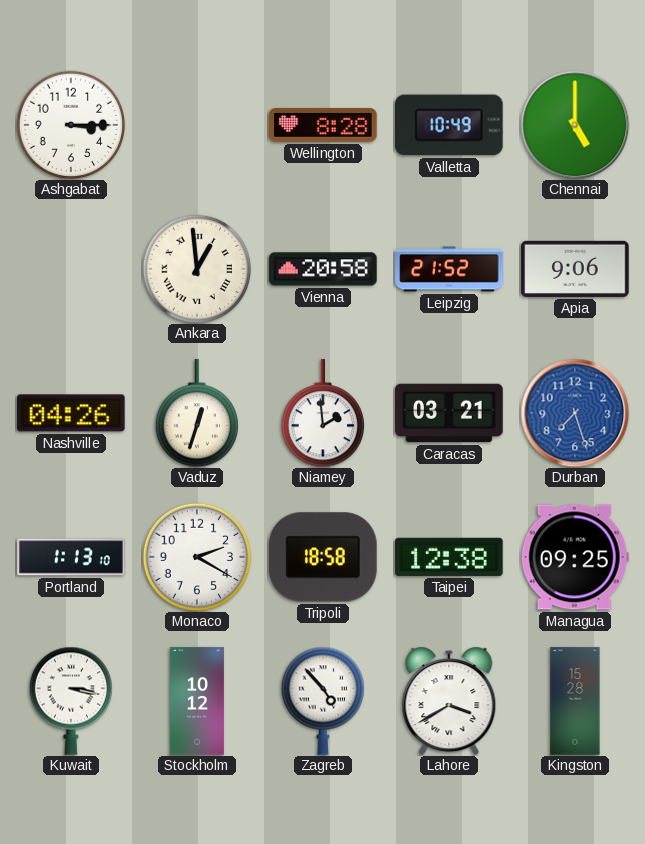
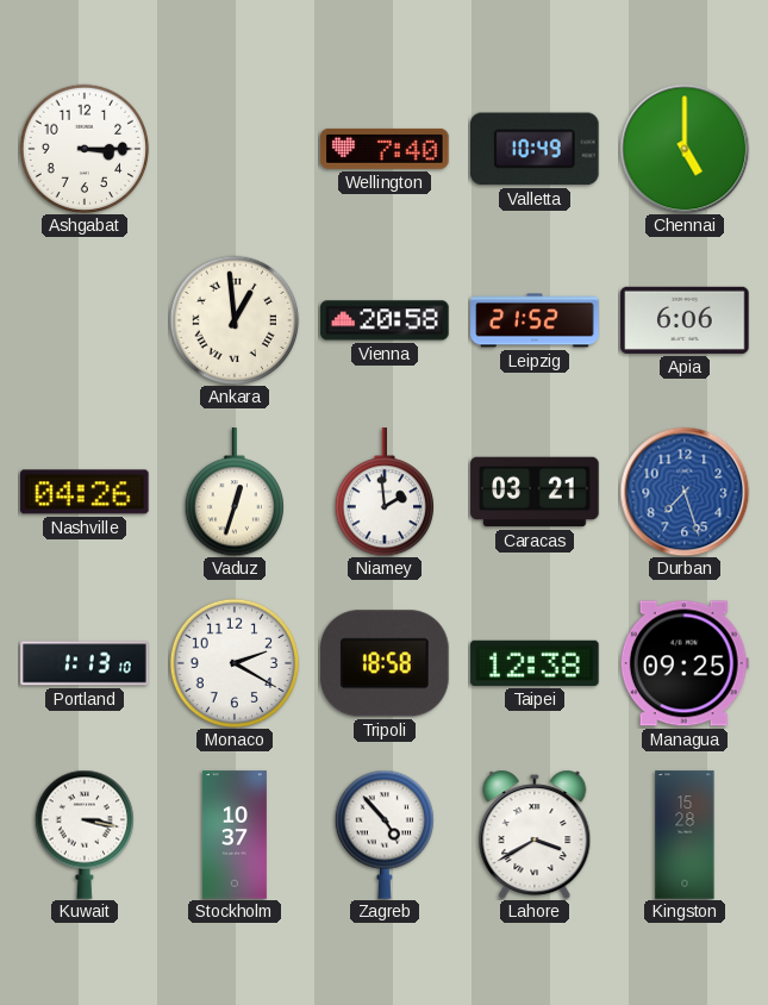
Wellington: 8:28 -> 7:40 (385, 149)
Apia: 9:06 -> 6:06 (685, 320)
Stockholm: 10:12 -> 10:37 (235, 835)
